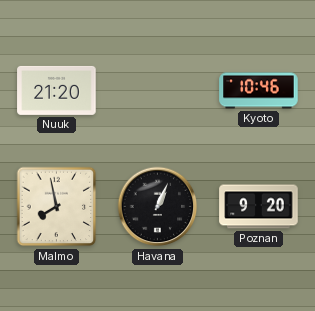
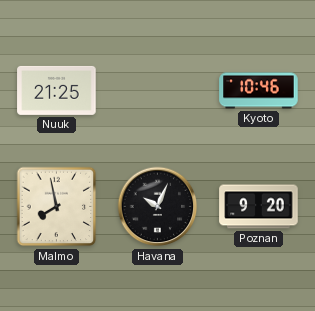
Nuuk: 21:20 -> 21:25 (57, 90)
Havana: 1:04 -> 10:04 (158, 207)
